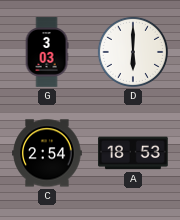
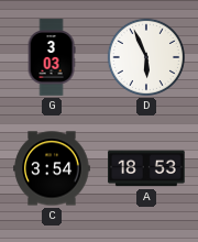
D: 6:00 -> 5:56 (146, 57)
C: 2:54 -> 3:54 (52, 168)
